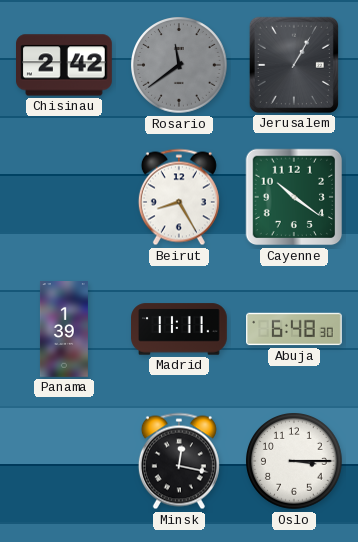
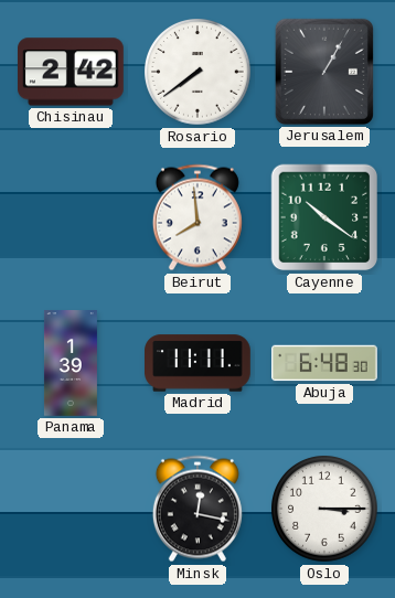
Rosario: 11:39 -> 7:39 (199, 73)
Rosario dial: grey -> white (199, 73)
Beirut: 8:25 -> 7:59 (197, 217)
